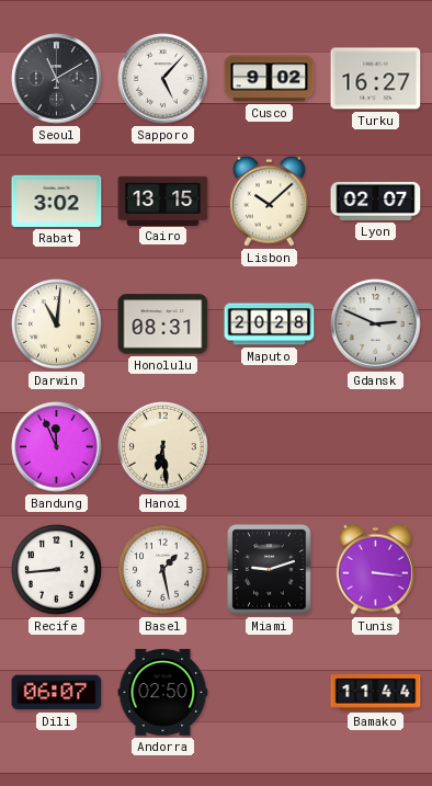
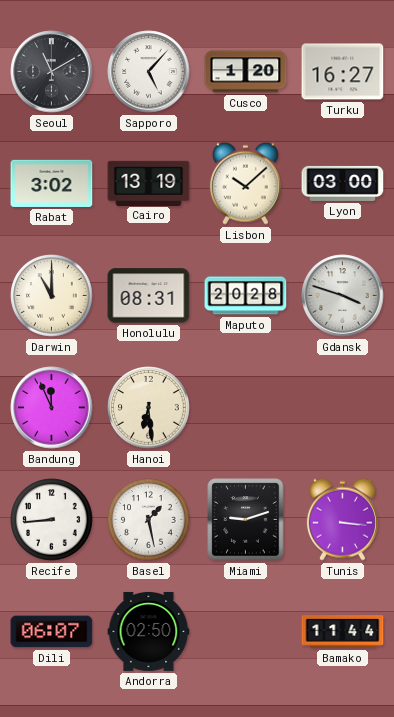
Cusco: 9:02 -> 1:20 (246, 72)
Cairo: 13:15 -> 13:19 (149, 183)
Lyon: 02:07 -> 03:00 (343, 183)
Darwin: 11:01 -> 11:00 (52, 296)
Gdansk: 2:49 -> 3:48 (343, 296)
